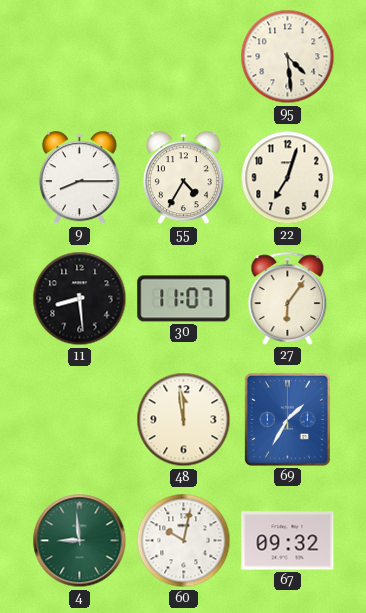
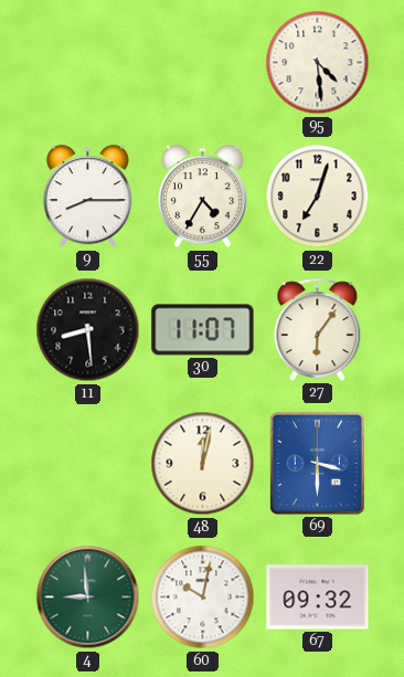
48: 11:59 -> 12:02 (203, 464)
69: 1:35 -> 3:30 (317, 463)
